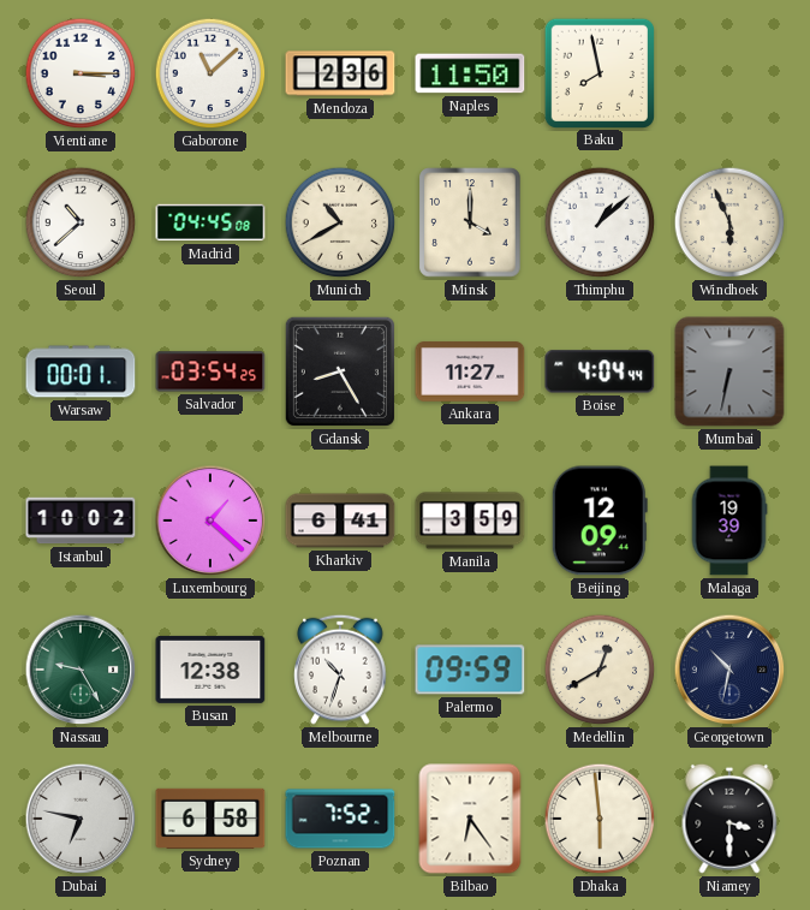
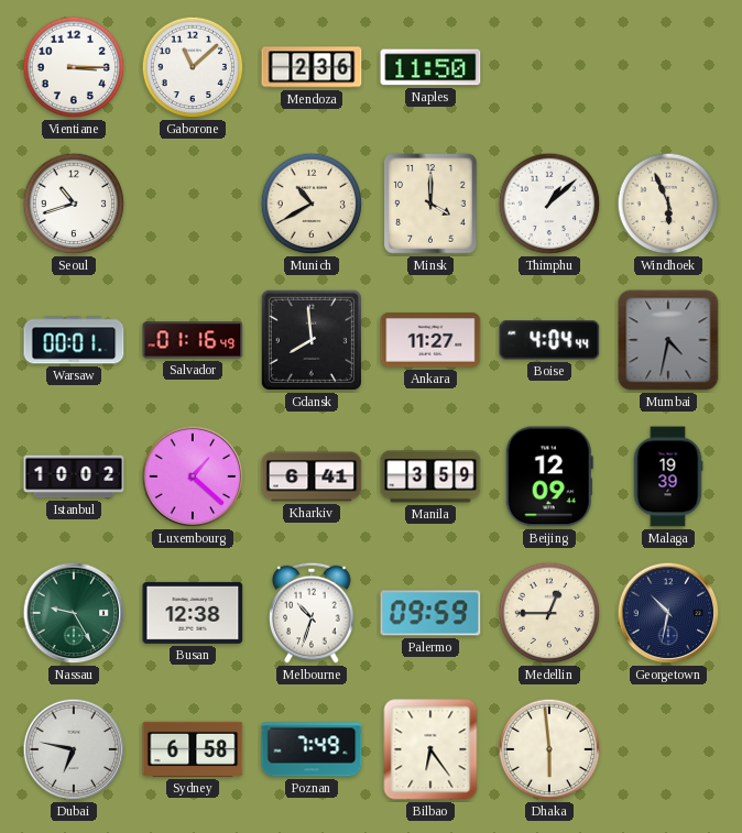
Baku: 7:58 -> none (598, 72)
Seoul: 10:38 -> 10:42 (74, 204)
Madrid: 04:45 -> none (210, 222)
Salvador: 03:54 -> 01:16 (193, 340)
Gdansk: 8:25 -> 7:59 (312, 340)
Mumbai: 6:32 -> 4:32 (668, 340)
Medellin: 12:40 -> 12:45 (549, 613)
Poznan: 7:52 -> 7:49 (312, 749)
Niamey: 3:30 -> none (729, 819)
